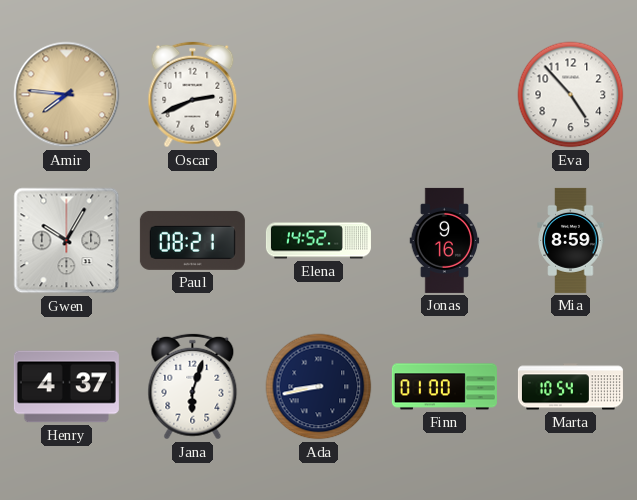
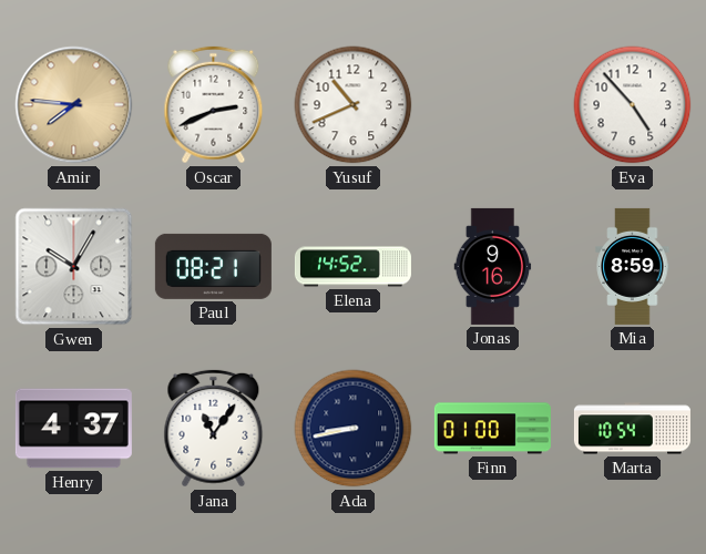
Yusuf: none -> 10:41 (354, 105)
Jana: 6:03 -> 11:06 (214, 429)
